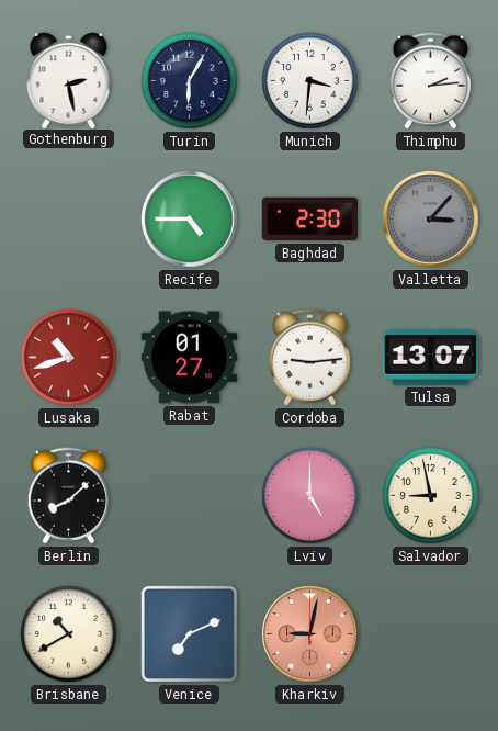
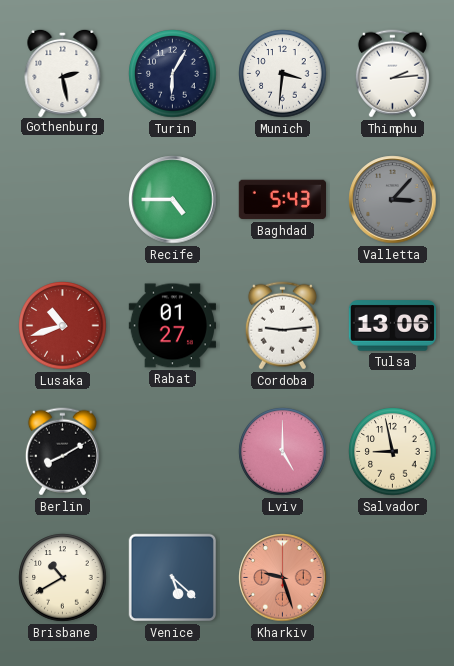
Baghdad: 2:30 -> 5:43 (282, 200)
Tulsa: 13:07 -> 13:06 (392, 326)
Berlin: 8:08 -> 8:10 (62, 452)
Venice: 7:11 -> 5:22 (173, 578)
Kharkiv: 9:02 -> 9:27 (283, 578)
